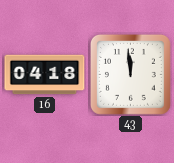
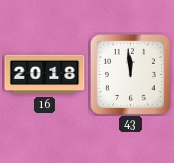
16: 04:18 -> 20:18 (45, 75)
